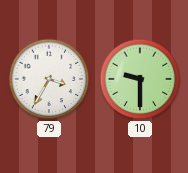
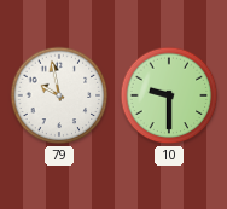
79: 3:35 -> 9:58 (59, 95)
